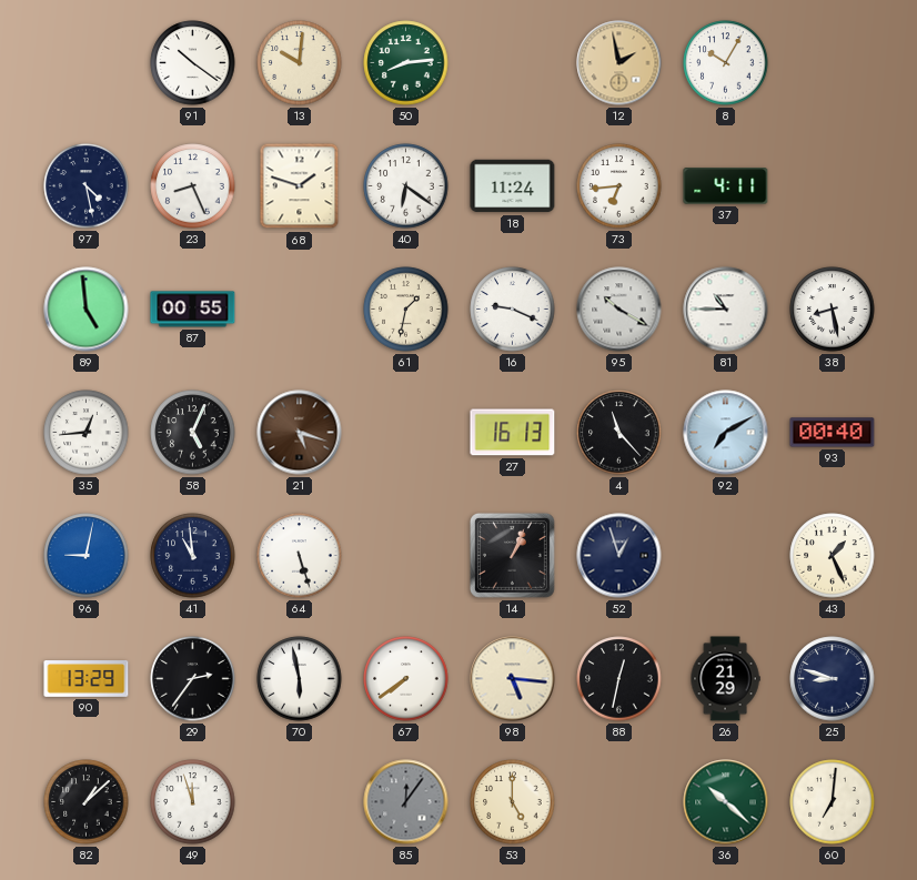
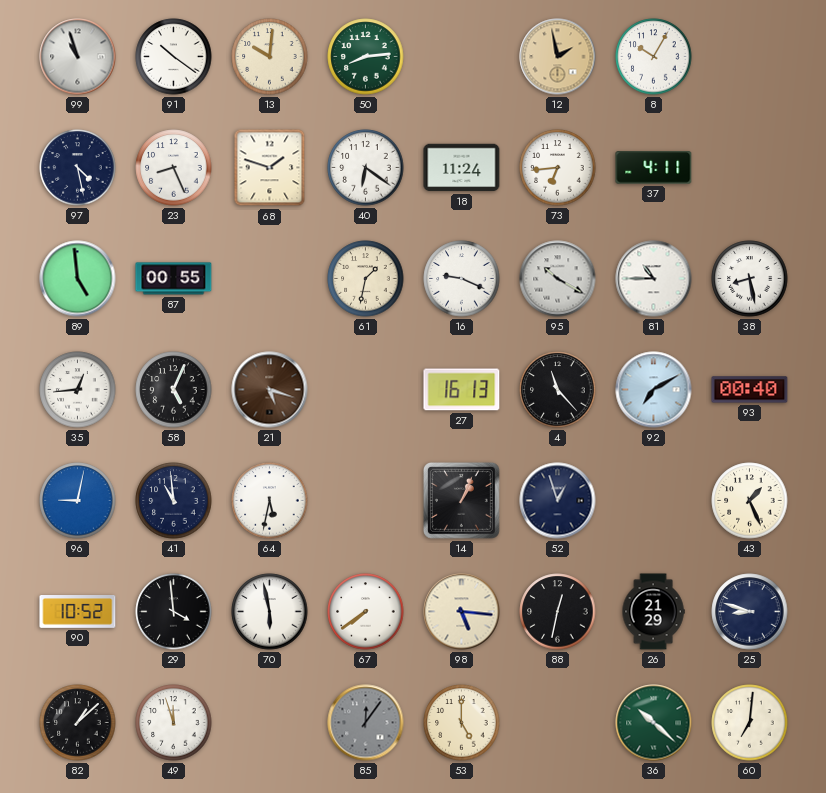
99: none -> 10:57 (78, 57)
64: 5:27 -> 5:32 (270, 501)
90: 13:29 -> 10:52 (78, 612)
29: 2:36 -> 3:59 (174, 612)
